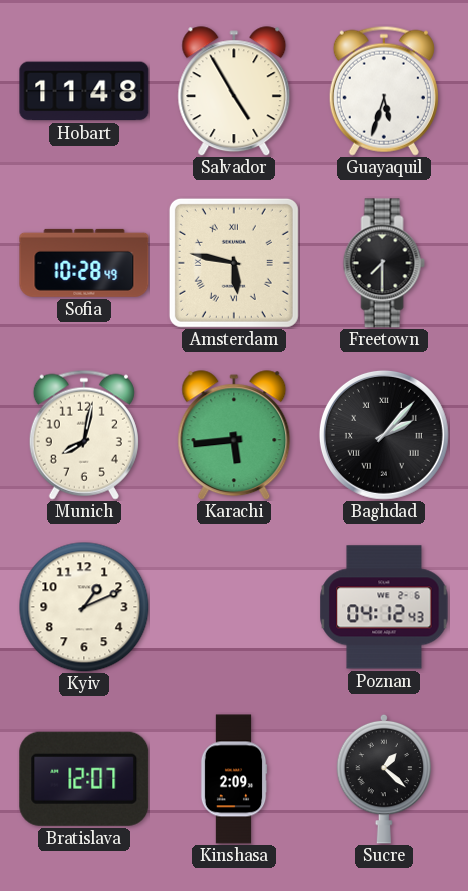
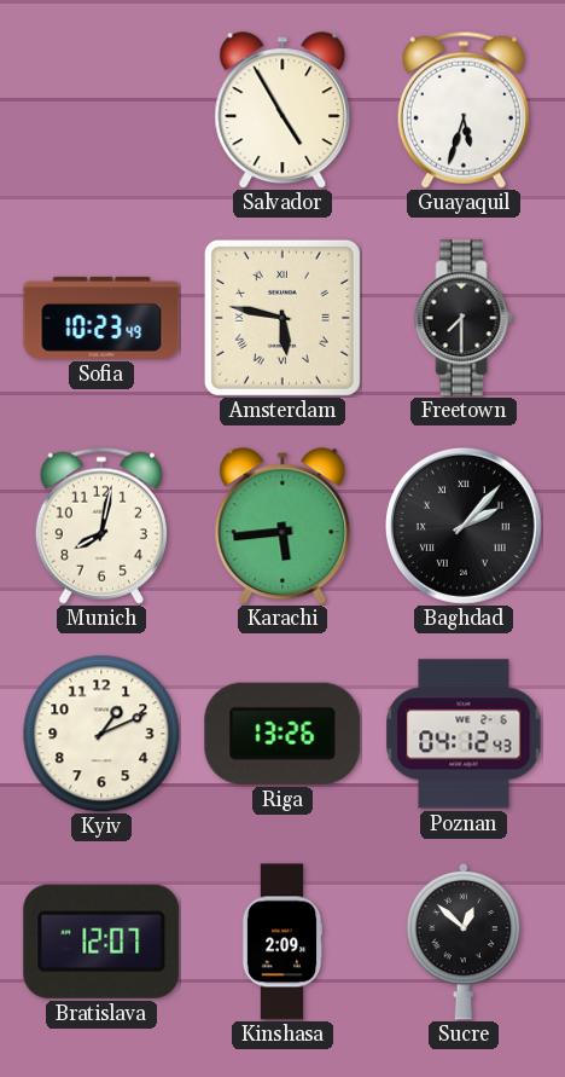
Hobart: 11:48 -> none (84, 91)
Sofia: 10:28 -> 10:23 (101, 318)
Riga: none -> 13:26 (282, 734)
Sucre: 1:22 -> 12:52 (464, 942)
